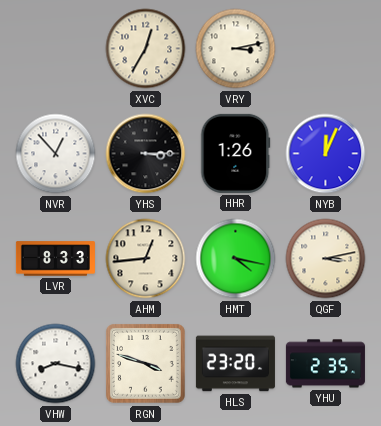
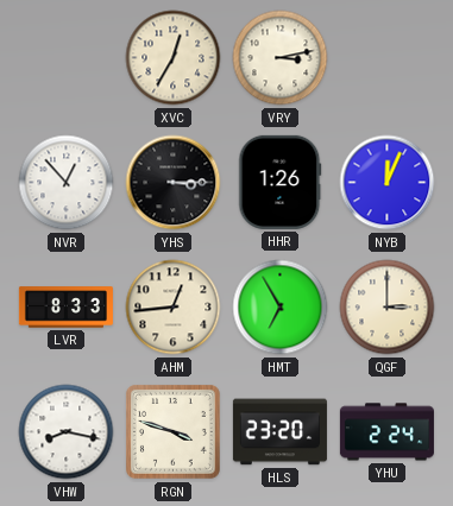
HMT: 4:17 -> 6:55 (281, 308)
QGF: 3:13 -> 3:00 (388, 308)
YHU: 2:35 -> 2:24 (386, 432)
